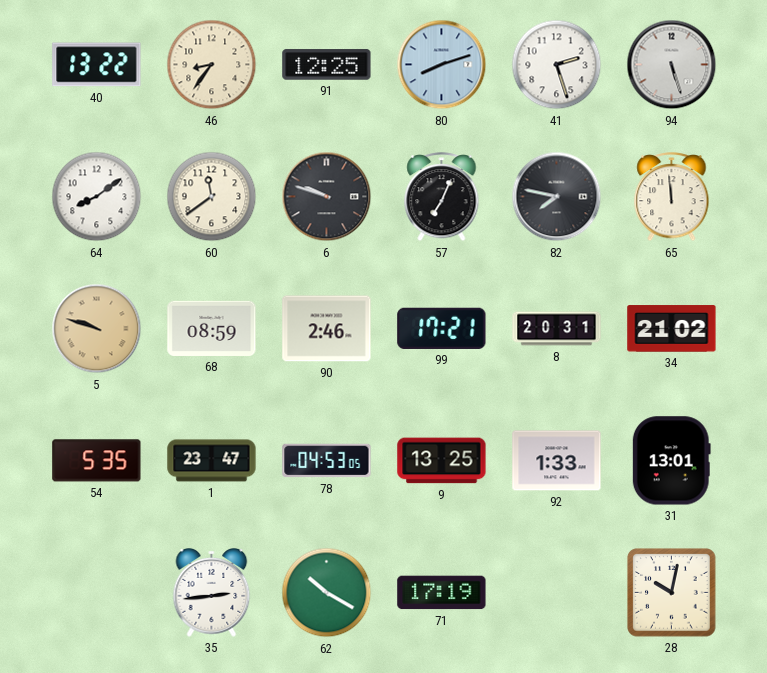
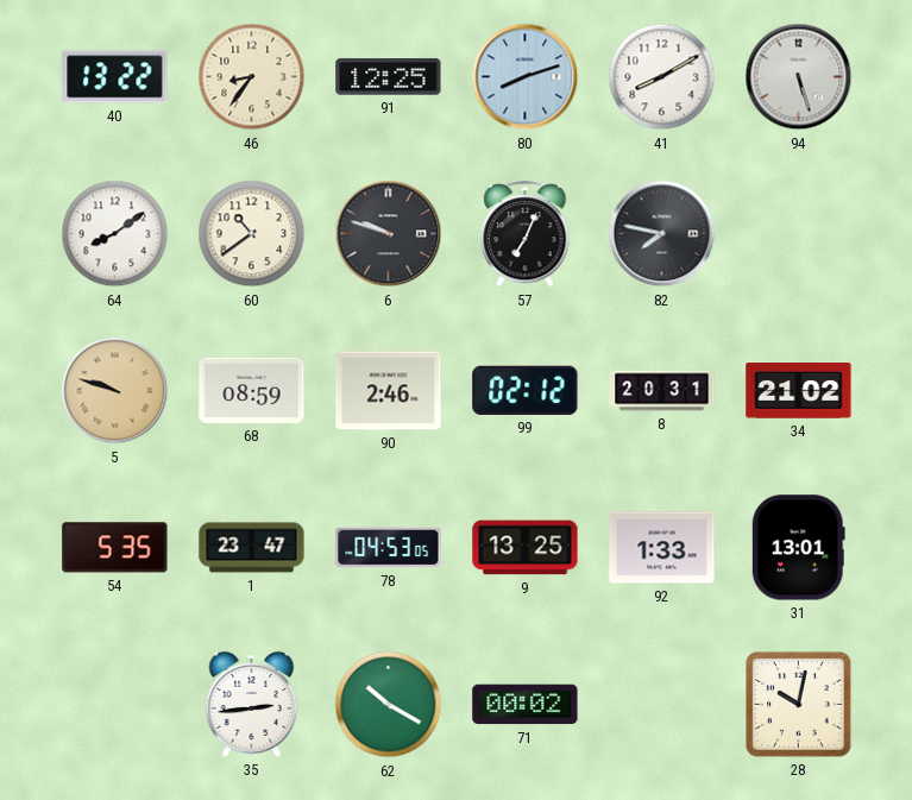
41: 2:27 -> 8:10 (662, 77)
60: 11:39 -> 10:39 (252, 234)
65: 11:59 -> none (672, 198)
99: 17:21 -> 02:12 (526, 390)
71: 17:19 -> 00:02 (526, 705)
